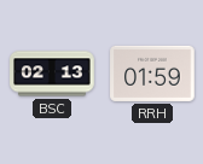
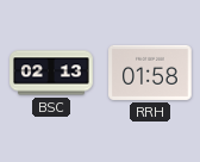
RRH: 01:59 -> 01:58 (150, 73)
